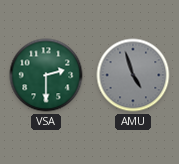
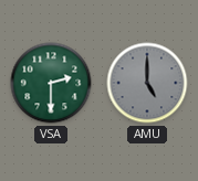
AMU: 4:57 -> 5:00 (147, 83)
